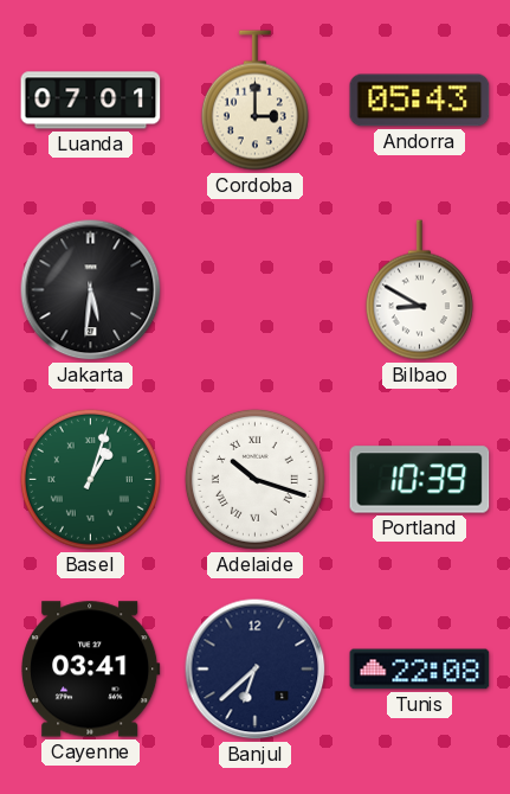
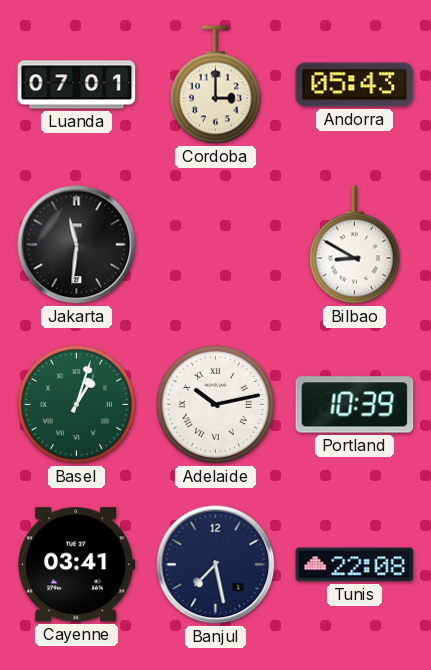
Jakarta: 5:31 -> 11:31 (77, 245)
Adelaide: 10:18 -> 10:13 (215, 404)
Banjul: 6:38 -> 7:28 (216, 565)
